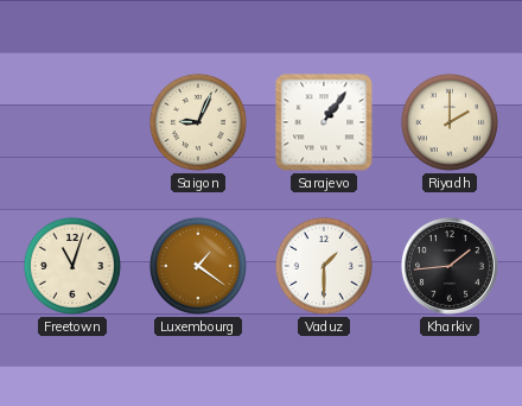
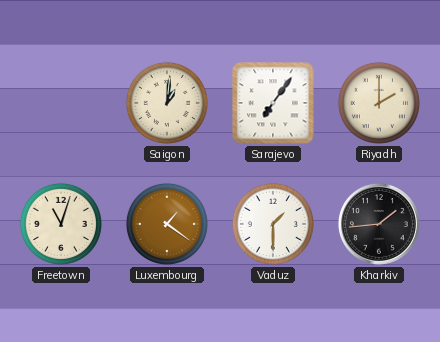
Saigon: 9:04 -> 1:01 (167, 103)
Sarajevo: 1:06 -> 7:06 (273, 103)
